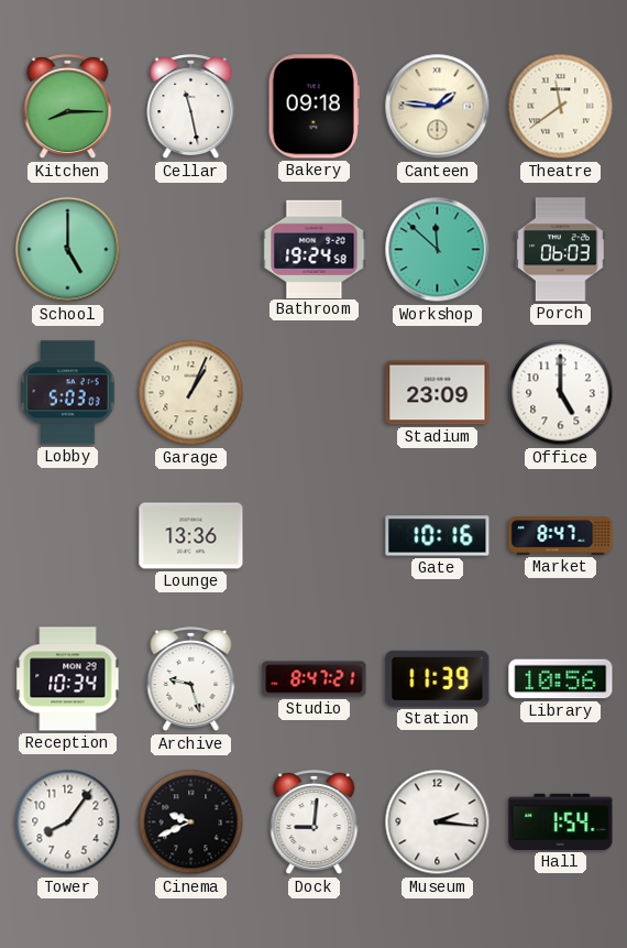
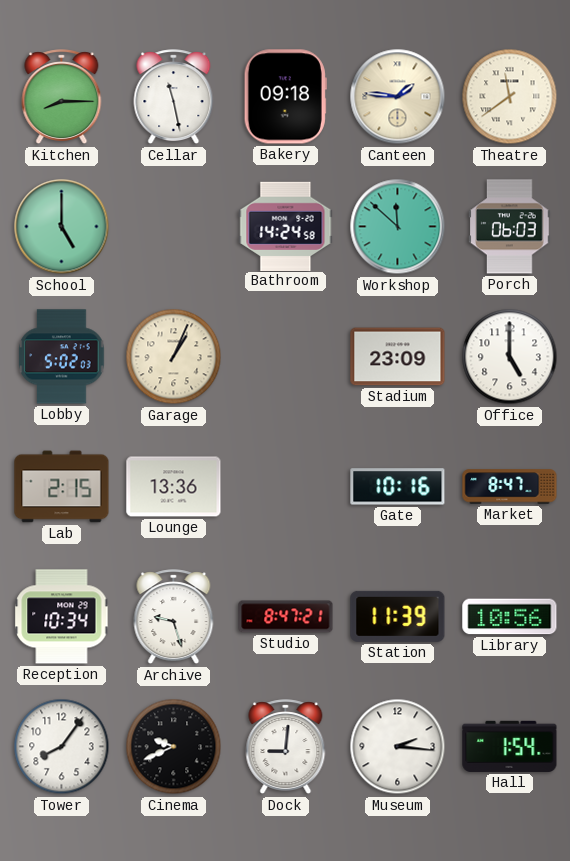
Bathroom: 19:24 -> 14:24 (286, 226)
Lobby: 5:03 -> 5:02 (62, 357)
Lab: none -> 2:15 (62, 487)
